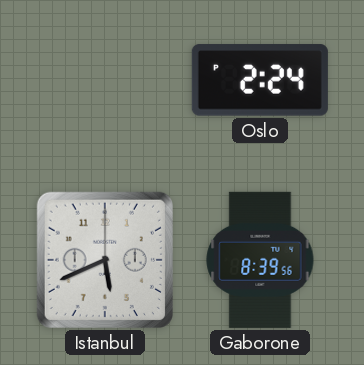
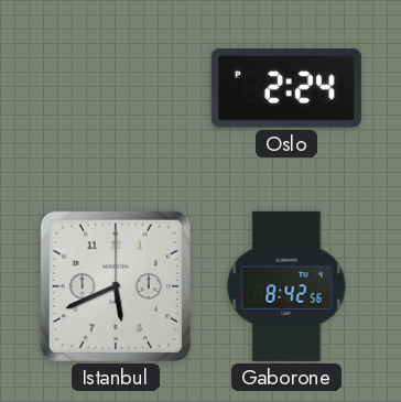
Gaborone: 8:39 -> 8:42 (286, 286)
